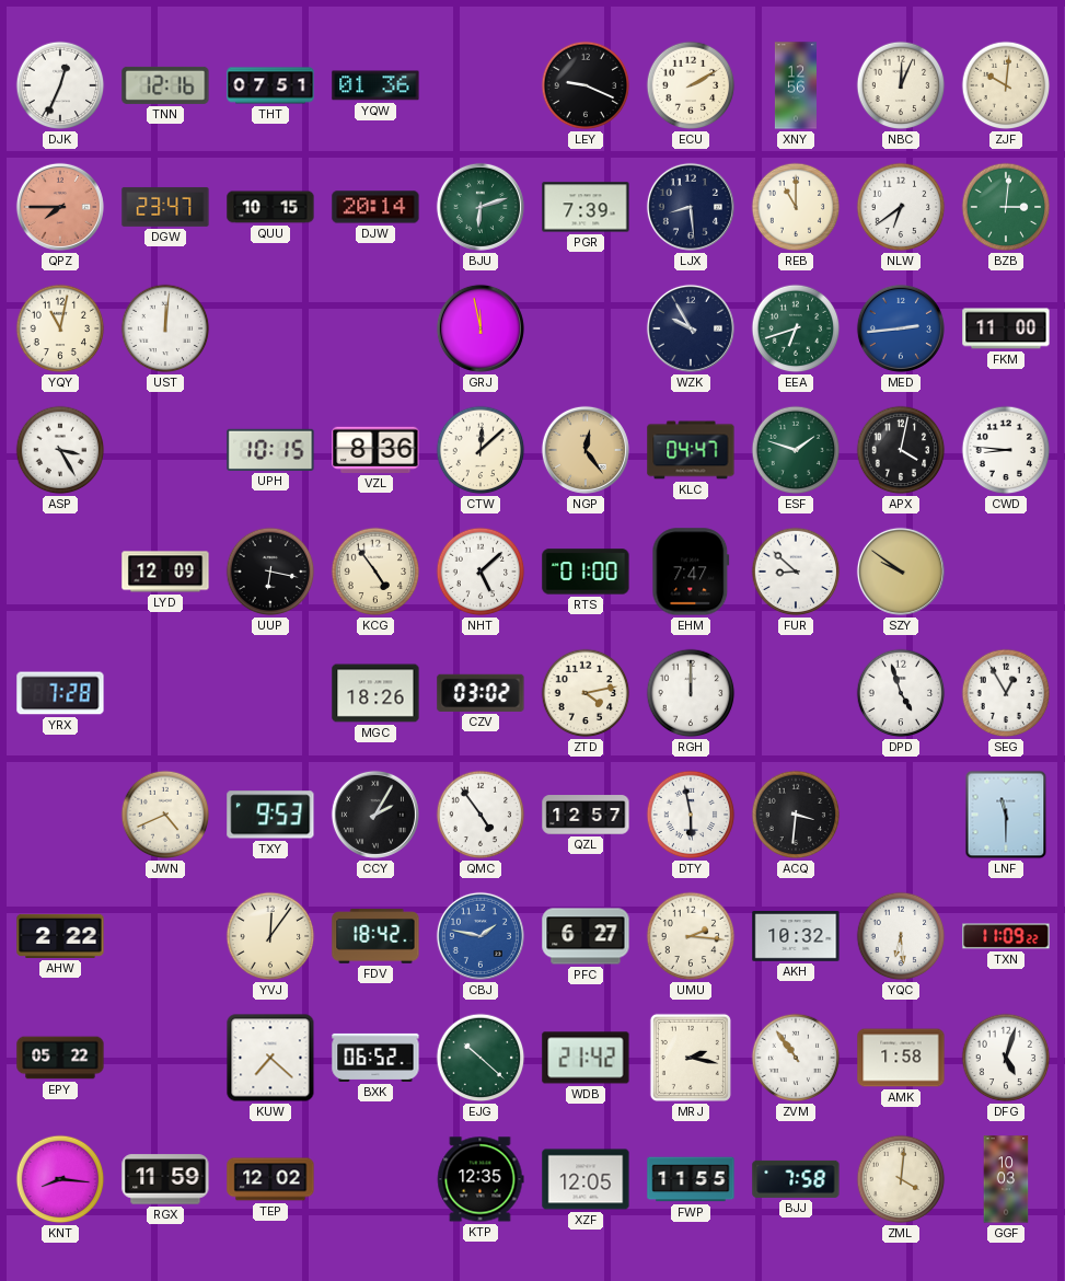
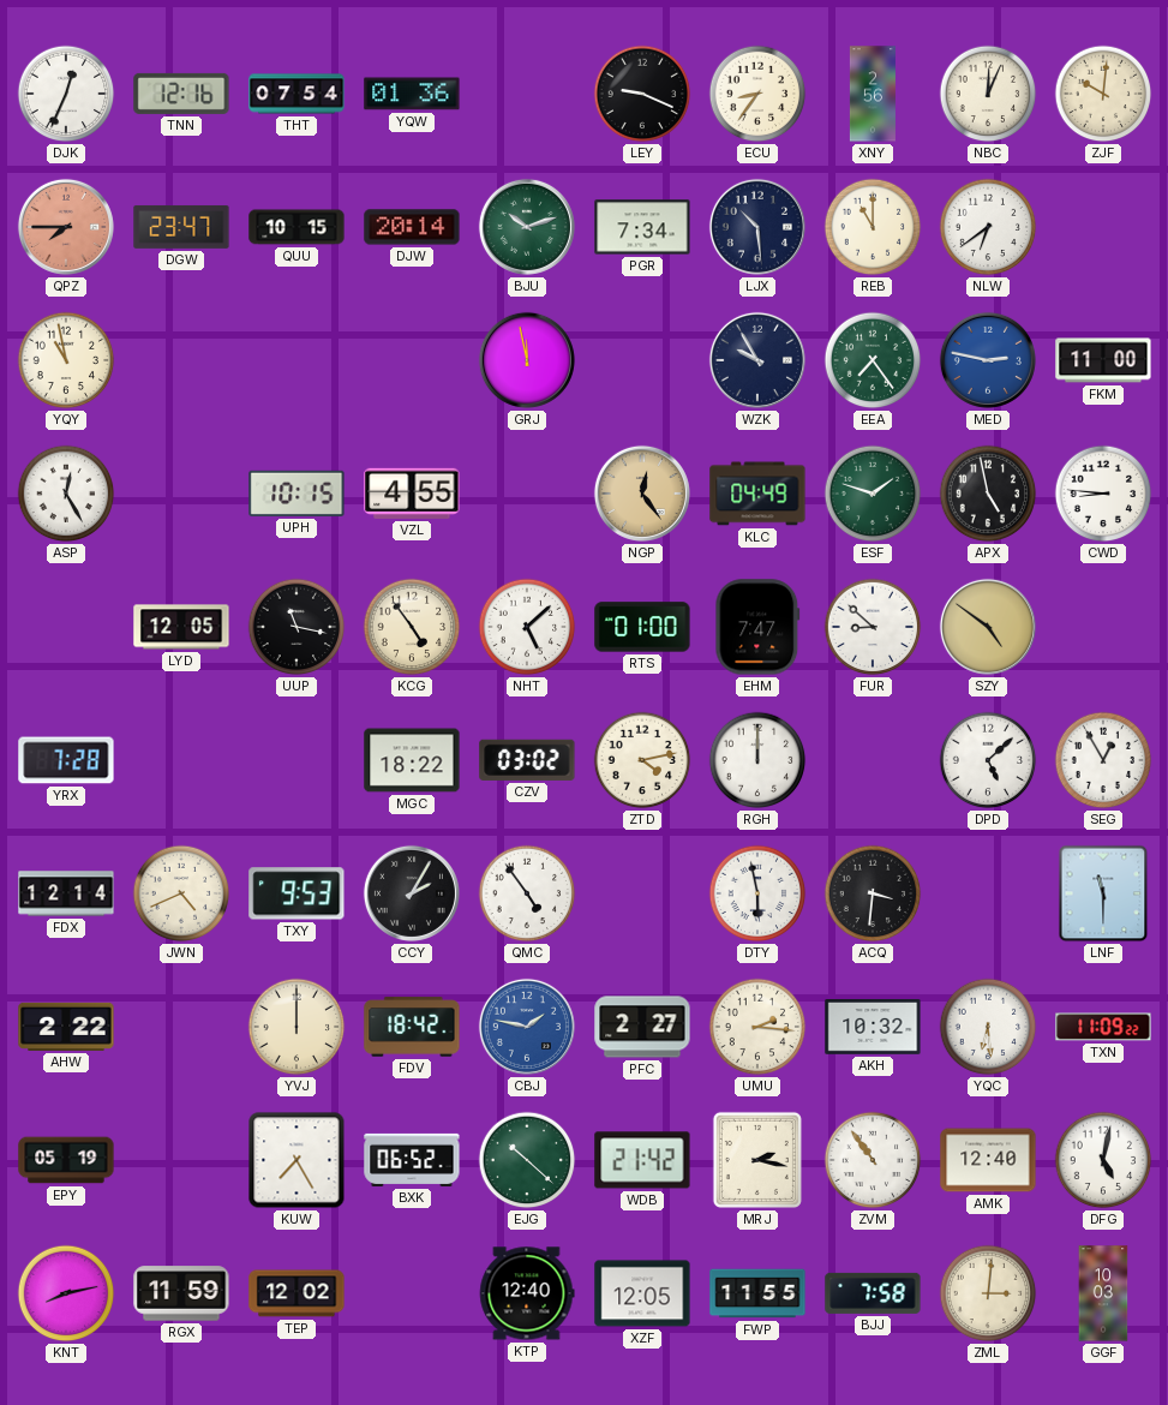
THT: 07:51 -> 07:54 (297, 94)
ECU: 2:10 -> 8:36 (757, 94)
XNY: 12:56 -> 2:56 (873, 94)
BJU: 6:12 -> 10:12 (527, 227)
PGR: 7:39 -> 7:34 (642, 227)
LJX: 8:29 -> 10:29 (757, 227)
BZB: 3:01 -> none (1006, 207)
YQY: 11:02 -> 10:58 (66, 360)
UST: 12:01 -> none (165, 328)
EEA: 6:42 -> 7:24 (873, 360)
MED: 2:44 -> 2:47 (988, 360)
ASP: 3:25 -> 12:25 (66, 494)
VZL: 8:36 -> 4:55 (412, 494)
CTW: 12:08 -> none (481, 450)
KLC: 04:47 -> 04:49 (757, 494)
APX: 4:02 -> 4:58 (988, 494)
LYD: 12:09 -> 12:05 (181, 627)
UUP: 6:17 -> 11:17 (297, 627)
SZY: 9:51 -> 4:51 (988, 627)
MGC: 18:26 -> 18:22 (412, 760)
DPD: 4:57 -> 5:08 (988, 760)
FDX: none -> 12:14 (66, 893)
QZL: 12:57 -> none (586, 815)
YVJ: 12:06 -> 12:00 (297, 1027)
PFC: 6:27 -> 2:27 (642, 1027)
EPY: 05:22 -> 05:19 (66, 1160)
KUW: 7:22 -> 7:25 (297, 1160)
AMK: 1:58 -> 12:40 (988, 1160)
DFG: 5:03 -> 5:02 (1103, 1160)
KNT: 8:16 -> 8:13 (66, 1293)
KTP: 12:35 -> 12:40 (527, 1293)
ZML: 4:01 -> 3:01 (988, 1293)
